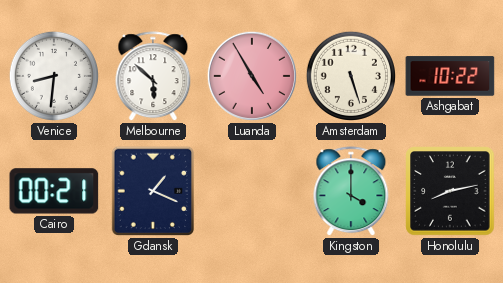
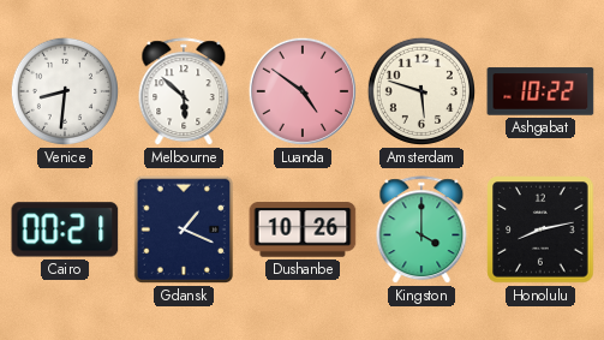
Luanda: 4:55 -> 4:51 (303, 91)
Amsterdam: 5:27 -> 5:48 (421, 91)
Dushanbe: none -> 10:26 (303, 229)
